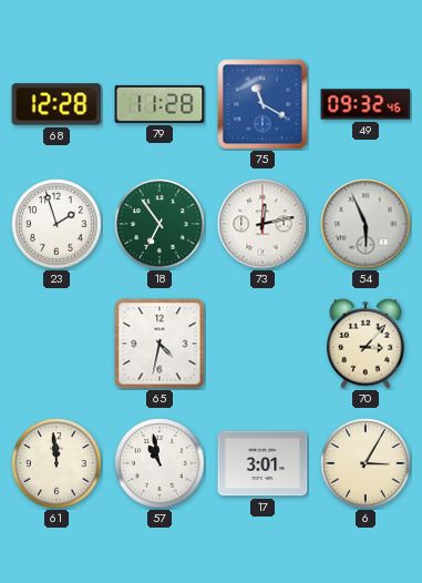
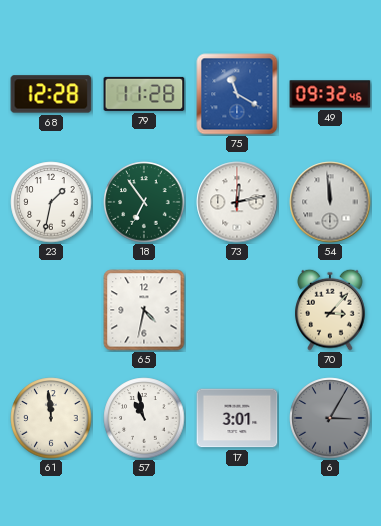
23: 1:57 -> 1:32 (51, 202)
54: 5:56 -> 11:59 (330, 202)
6 dial: cream -> grey (330, 418)
